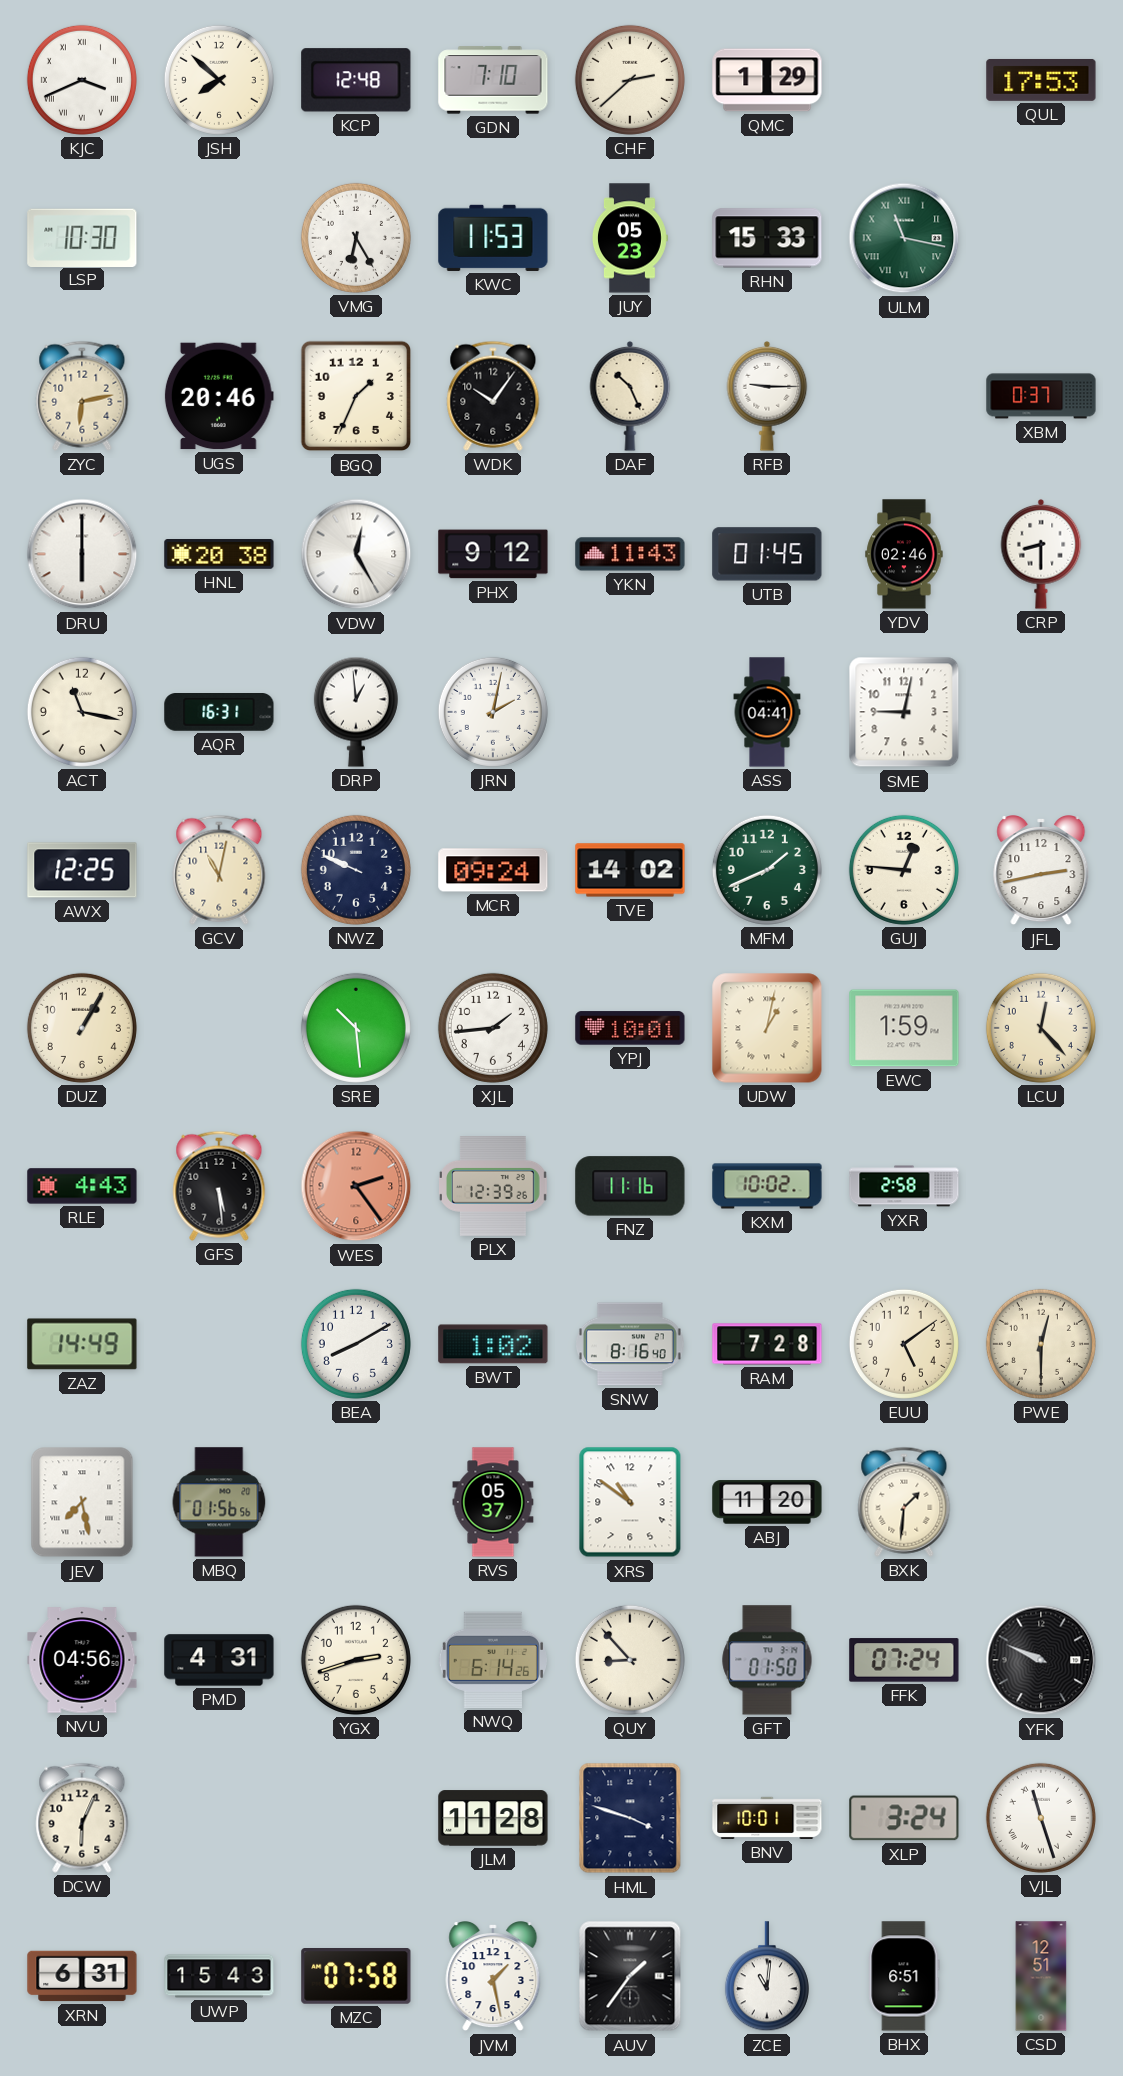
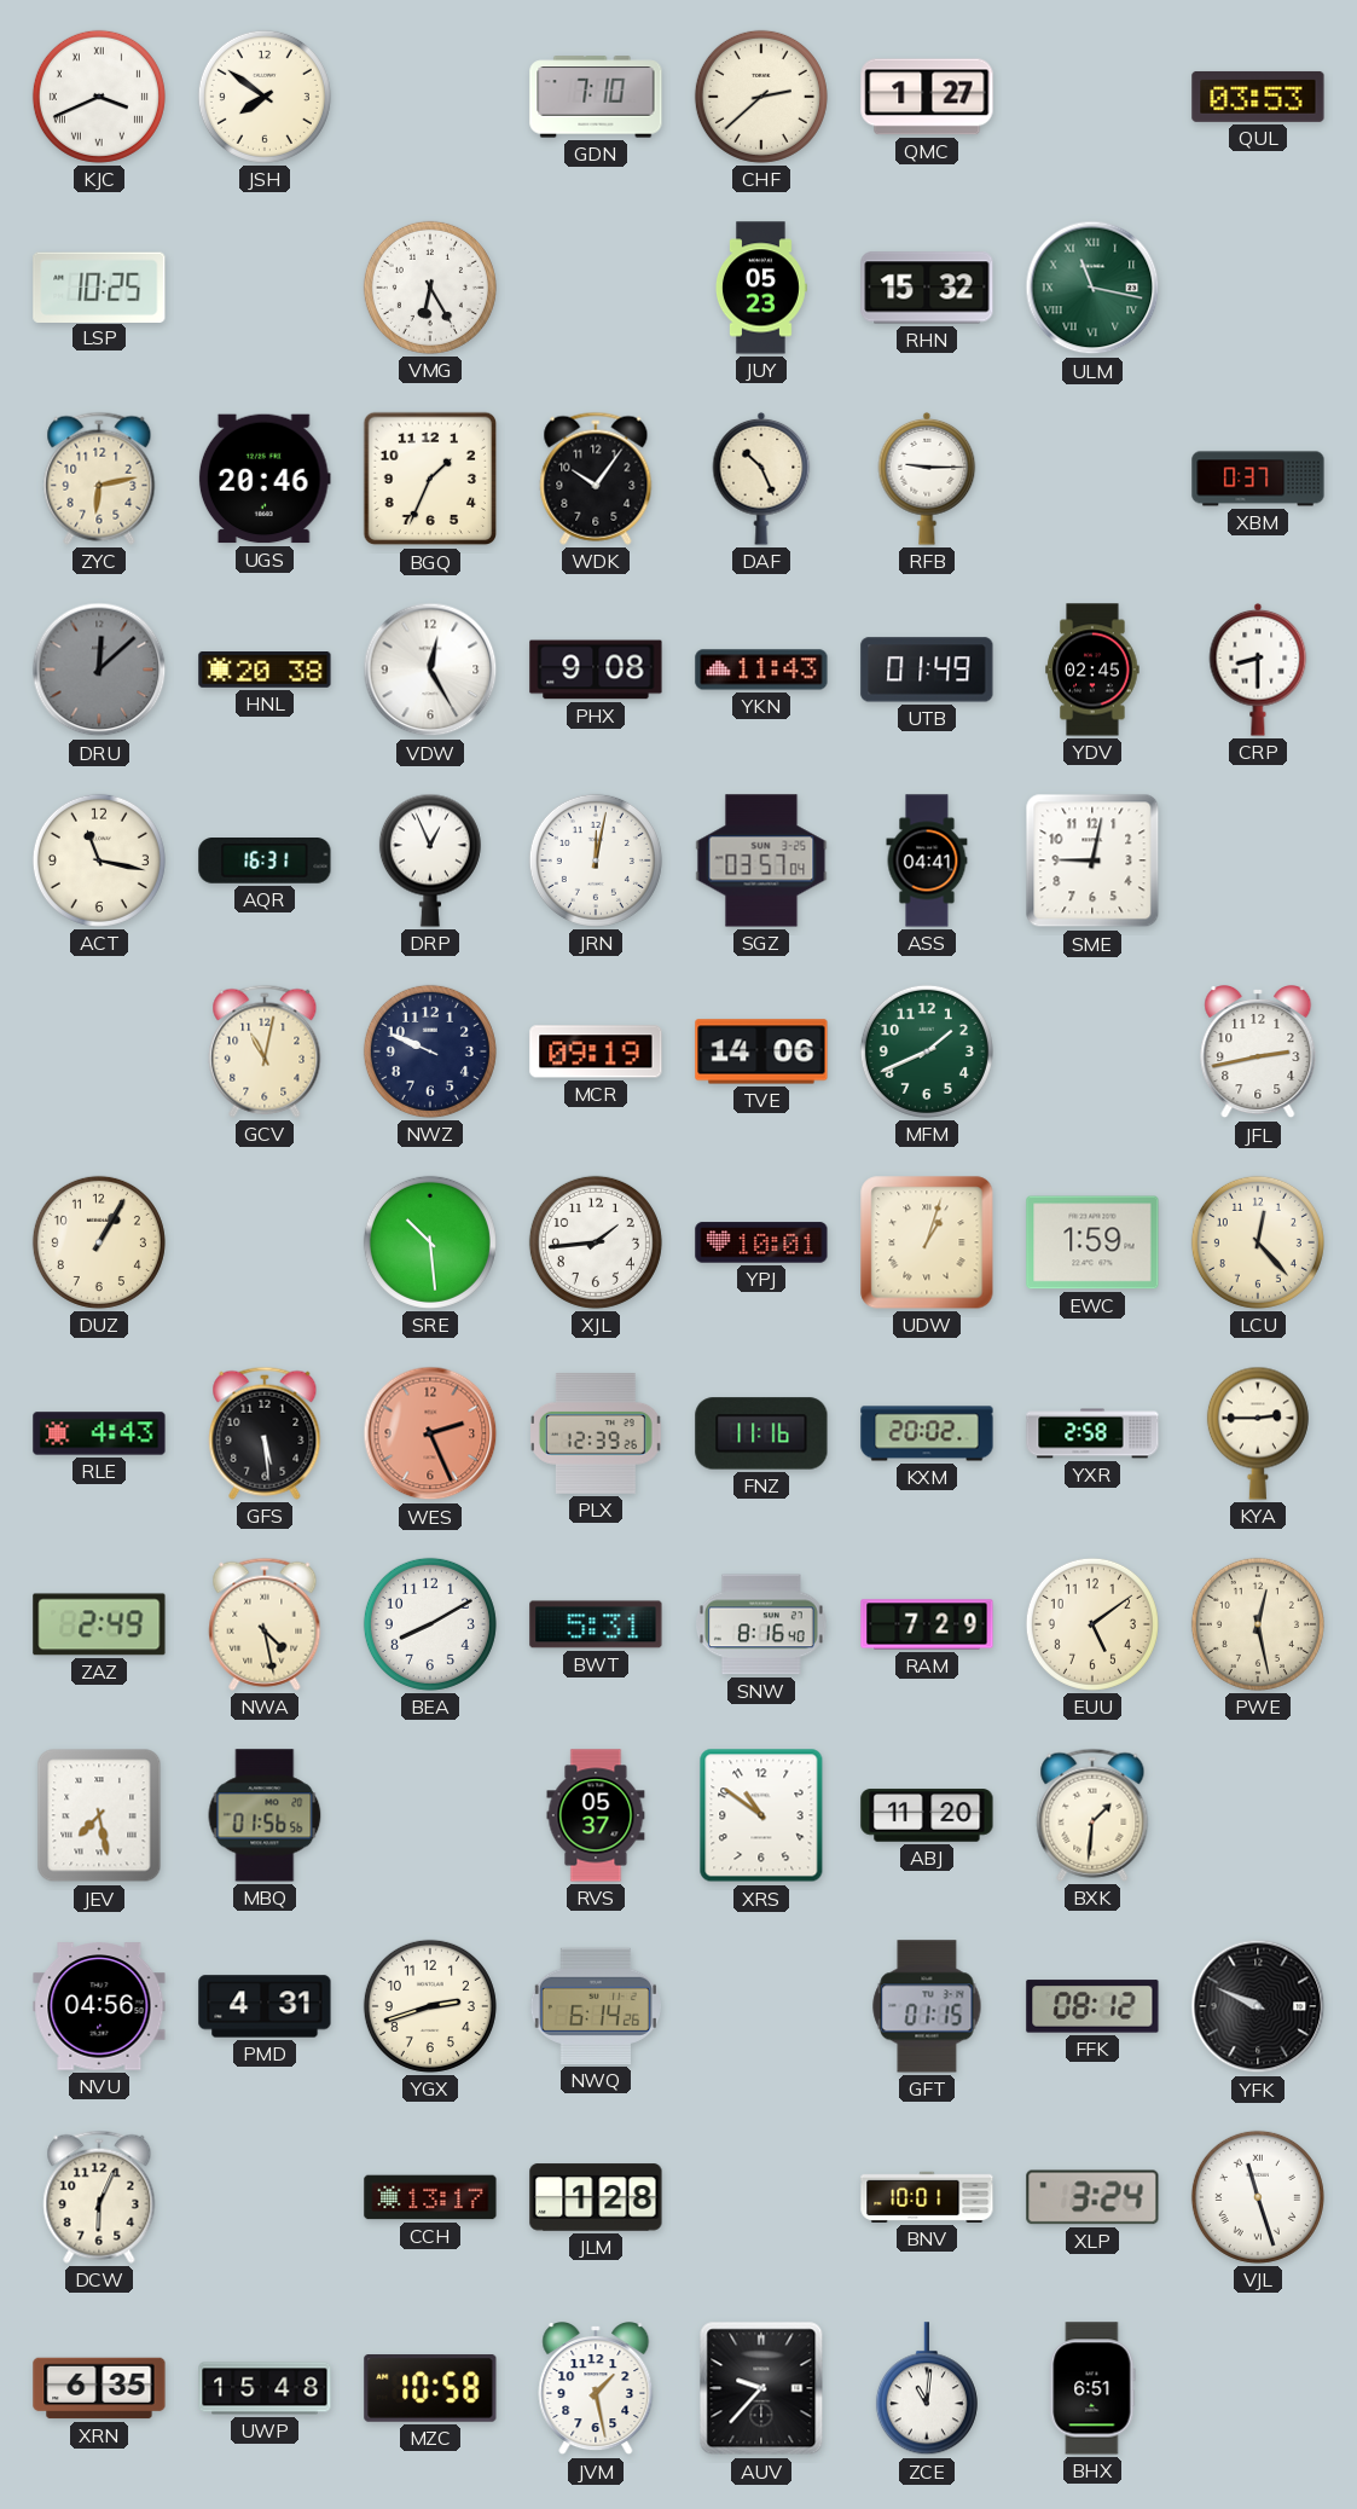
JSH: 7:52 -> 7:51 (265, 97)
KCP: 12:48 -> none (356, 80)
QMC: 1:29 -> 1:27 (927, 97)
QUL: 17:53 -> 03:53 (1258, 97)
LSP: 10:30 -> 10:25 (99, 286)
KWC: 11:53 -> none (493, 238)
RHN: 15:33 -> 15:32 (927, 288)
DRU: 6:00 -> 12:08 (99, 670)
DRU dial: white -> grey (99, 670)
PHX: 9:12 -> 9:08 (596, 670)
UTB: 01:45 -> 01:49 (927, 670)
YDV: 02:46 -> 02:45 (1092, 670)
DRP: 12:59 -> 12:56 (430, 861)
JRN: 2:02 -> 12:02 (596, 861)
SGZ: none -> 03:57 (761, 861)
AWX: 12:25 -> none (82, 870)
MCR: 09:24 -> 09:19 (596, 1051)
TVE: 14:02 -> 14:06 (761, 1051)
GUJ: 12:46 -> none (904, 870)
UDW: 1:02 -> 1:03 (927, 1242)
WES: 2:24 -> 2:26 (430, 1433)
KXM: 10:02 -> 20:02 (927, 1433)
KYA: none -> 2:45 (1258, 1433)
ZAZ: 14:49 -> 2:49 (99, 1624)
NWA: none -> 4:28 (265, 1624)
BWT: 1:02 -> 5:31 (596, 1624)
RAM: 7:28 -> 7:29 (927, 1624)
PWE: 12:30 -> 12:28 (1258, 1624)
QUY: 8:53 -> none (630, 1660)
GFT: 01:50 -> 01:15 (927, 2006)
FFK: 07:24 -> 08:12 (1092, 2006)
CCH: none -> 13:17 (430, 2197)
JLM: 11:28 -> 1:28 (596, 2197)
HML: 3:48 -> none (630, 1818)
XRN: 6:31 -> 6:35 (99, 2388)
UWP: 15:43 -> 15:48 (265, 2388)
MZC: 07:58 -> 10:58 (430, 2389)
AUV: 1:36 -> 9:37 (761, 2388)
CSD: 12:51 -> none (1041, 1976)
